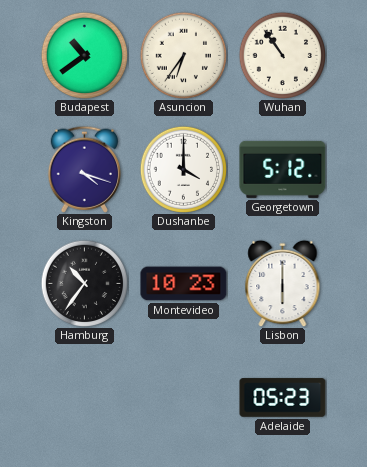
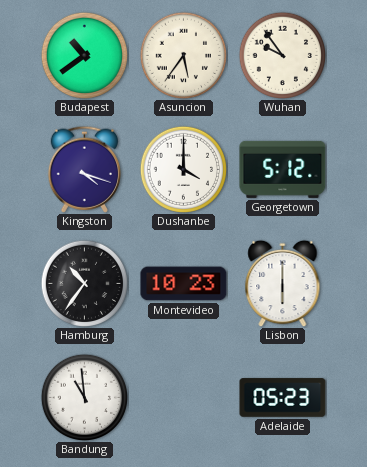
Asuncion: 6:36 -> 5:36 (183, 55)
Wuhan: 10:54 -> 9:54 (282, 55)
Bandung: none -> 10:59 (84, 397)
